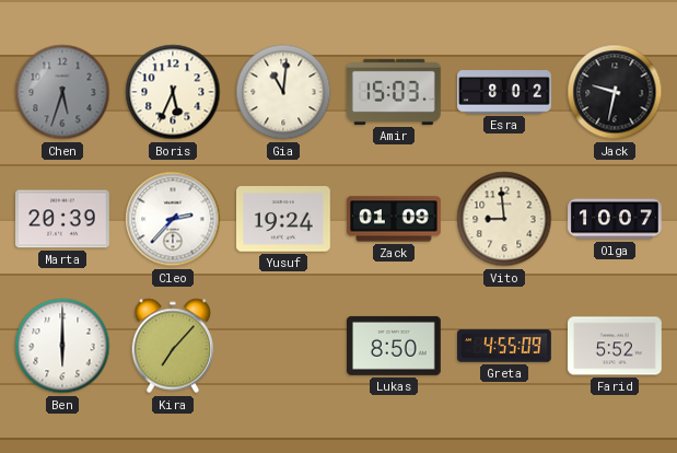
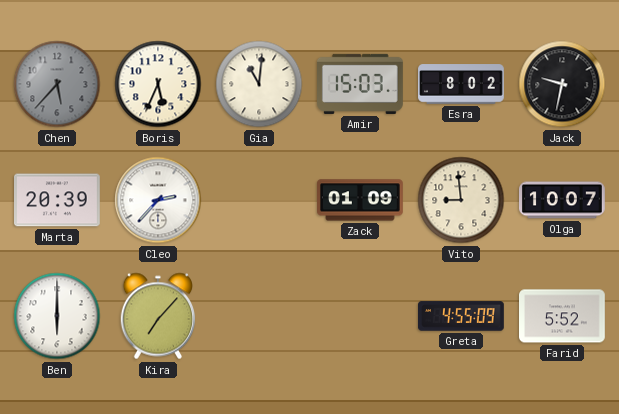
Chen: 5:33 -> 5:37 (57, 84)
Yusuf: 19:24 -> none (284, 219)
Lukas: 8:50 -> none (395, 346)
